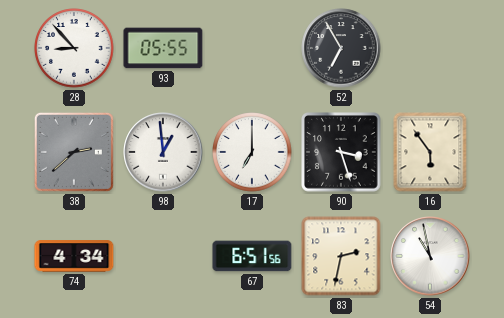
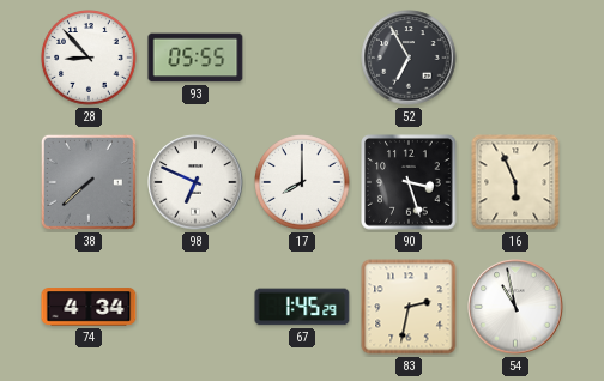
38: 2:38 -> 7:38 (89, 182)
98: 12:59 -> 6:49 (195, 182)
17: 7:00 -> 8:00 (302, 182)
16: 5:54 -> 5:56 (515, 182)
67: 6:51 -> 1:45 (302, 307)
